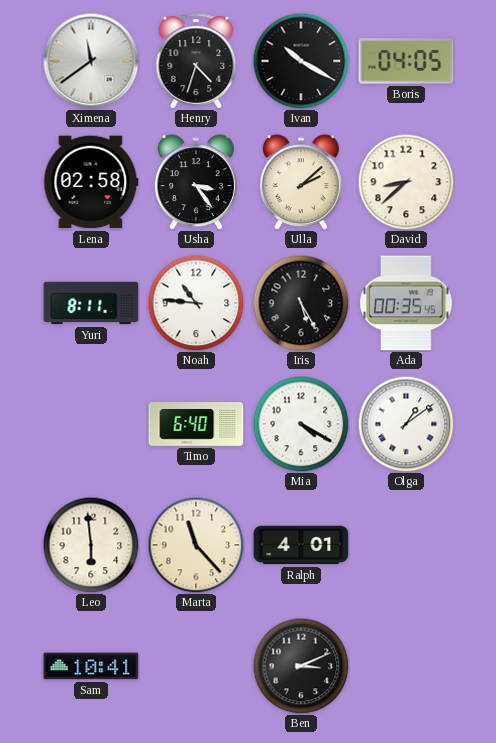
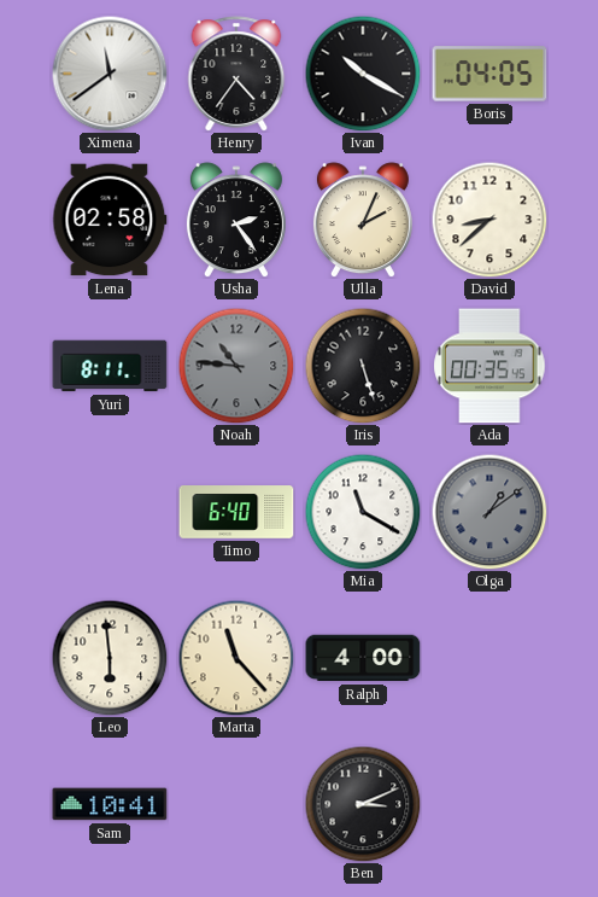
Henry: 4:33 -> 4:36 (236, 74)
Usha: 3:24 -> 2:24 (236, 220)
Ulla: 2:08 -> 2:04 (363, 220)
Noah dial: white -> grey (236, 366)
Iris: 5:25 -> 5:27 (363, 366)
Mia: 4:20 -> 11:20 (363, 512)
Olga dial: white -> grey (489, 512)
Ralph: 4:01 -> 4:00 (363, 658)
